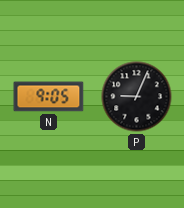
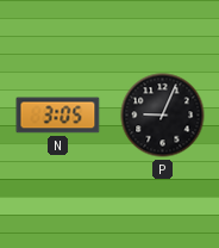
N: 9:05 -> 3:05 (58, 116)
